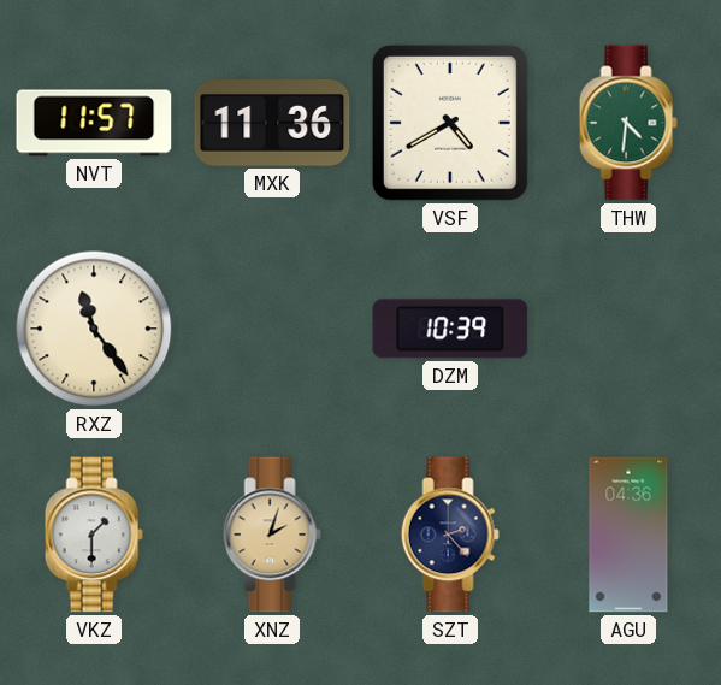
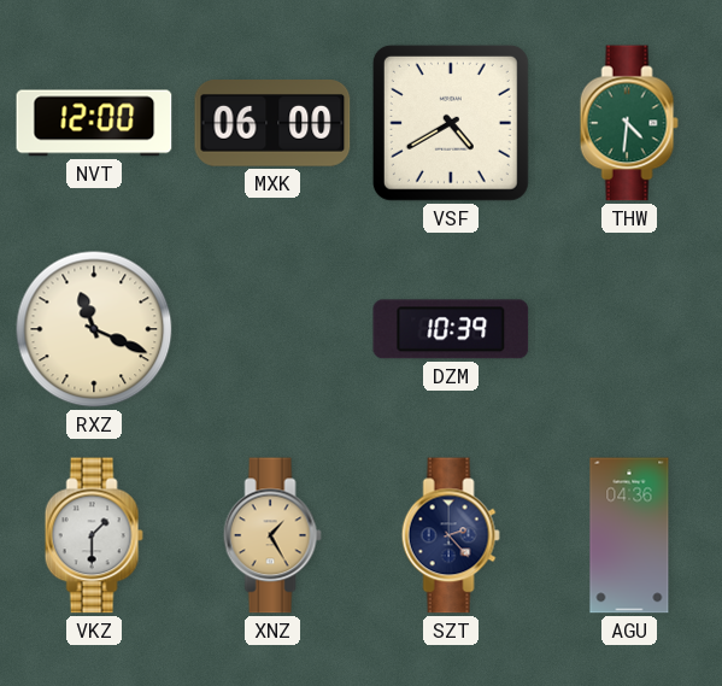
NVT: 11:57 -> 12:00 (94, 123)
MXK: 11:36 -> 06:00 (272, 124)
RXZ: 11:24 -> 11:19 (94, 329)
XNZ: 2:03 -> 1:25 (272, 535)
